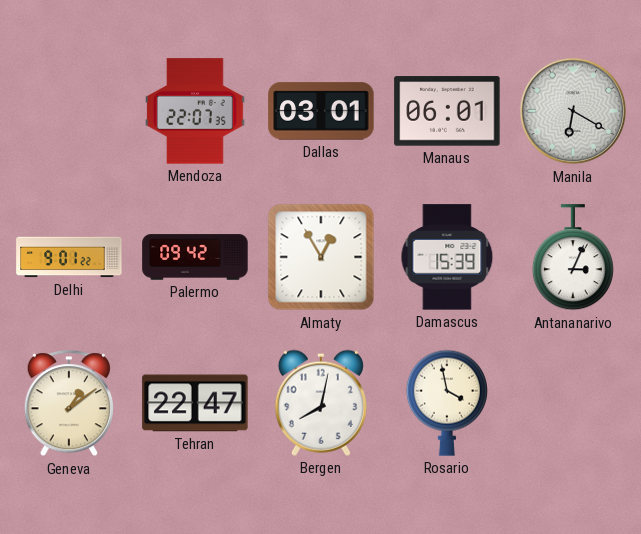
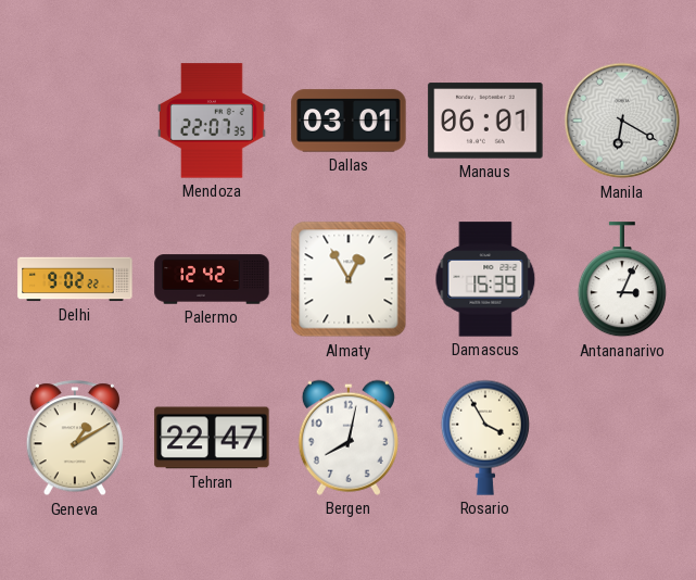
Delhi: 9:01 -> 9:02 (75, 279)
Palermo: 09:42 -> 12:42 (212, 279)
Geneva: 1:09 -> 1:10 (74, 439)
Rosario: 3:58 -> 3:55 (485, 438)
